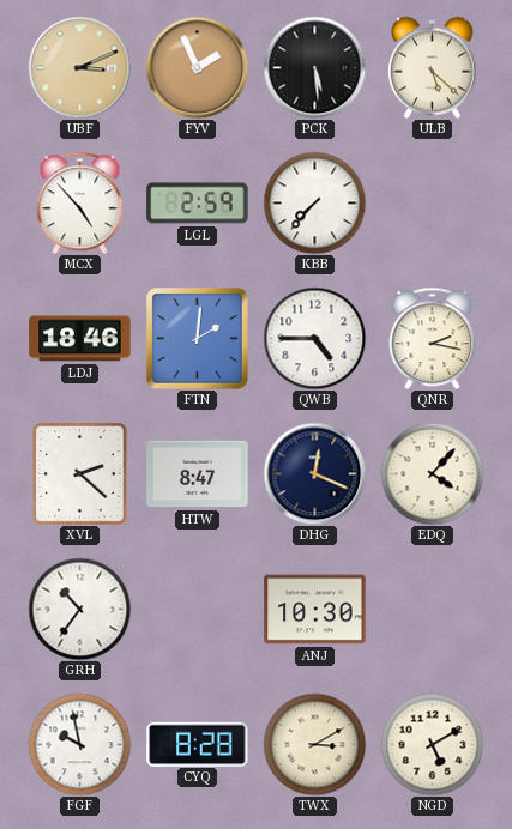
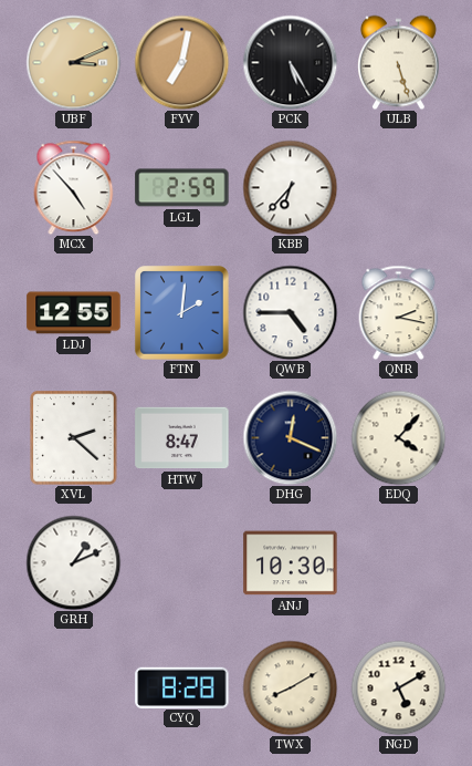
FYV: 1:56 -> 7:02 (181, 62)
PCK: 5:29 -> 5:25 (290, 62)
ULB: 5:22 -> 5:27 (399, 62)
KBB: 7:37 -> 6:37 (290, 187)
LDJ: 18:46 -> 12:55 (74, 313)
GRH: 10:36 -> 1:11 (73, 562)
FGF: 9:58 -> none (79, 744)
TWX: 3:10 -> 8:10 (290, 687)
